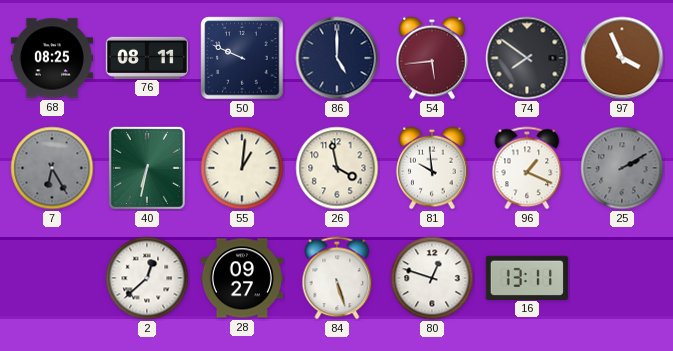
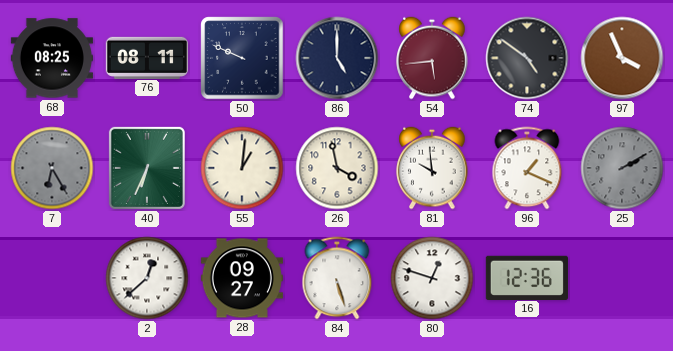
74: 7:51 -> 4:51 (527, 58)
40: 6:32 -> 6:34 (147, 168)
16: 13:11 -> 12:36 (527, 277)
